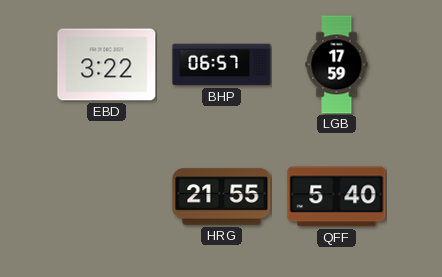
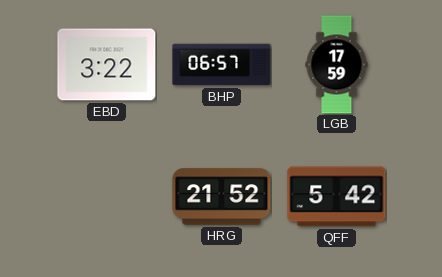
HRG: 21:55 -> 21:52 (222, 197)
QFF: 5:40 -> 5:42 (337, 197)
